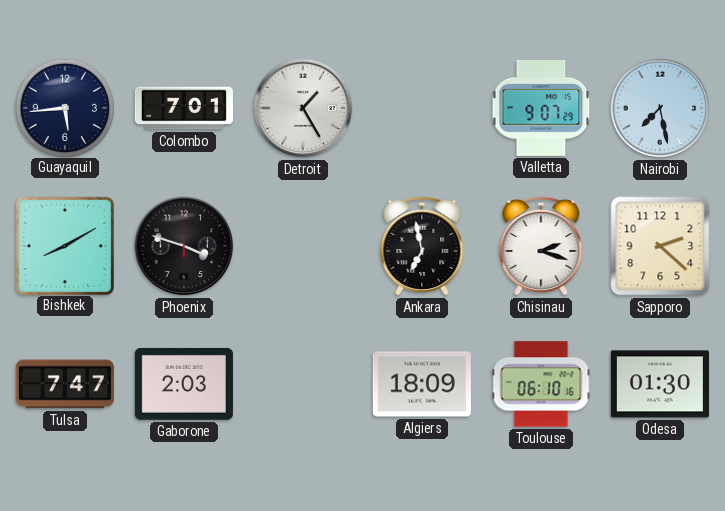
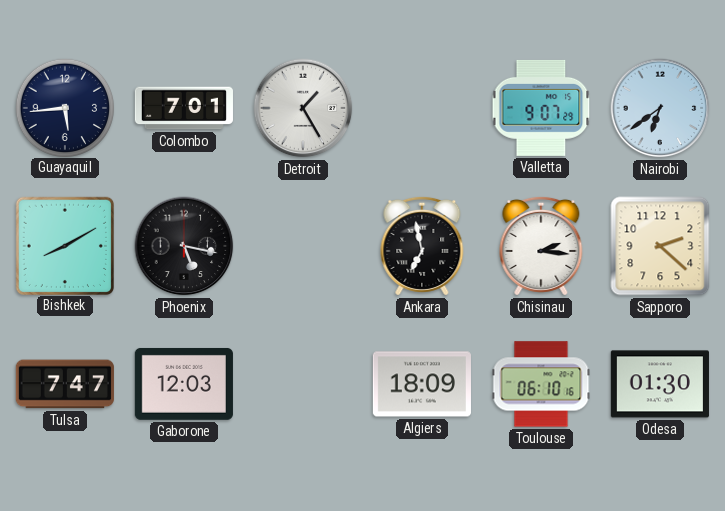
Nairobi: 7:28 -> 6:39 (660, 108)
Phoenix: 3:48 -> 5:17 (184, 246)
Chisinau: 2:18 -> 2:16 (541, 246)
Gaborone: 2:03 -> 12:03 (184, 384)
